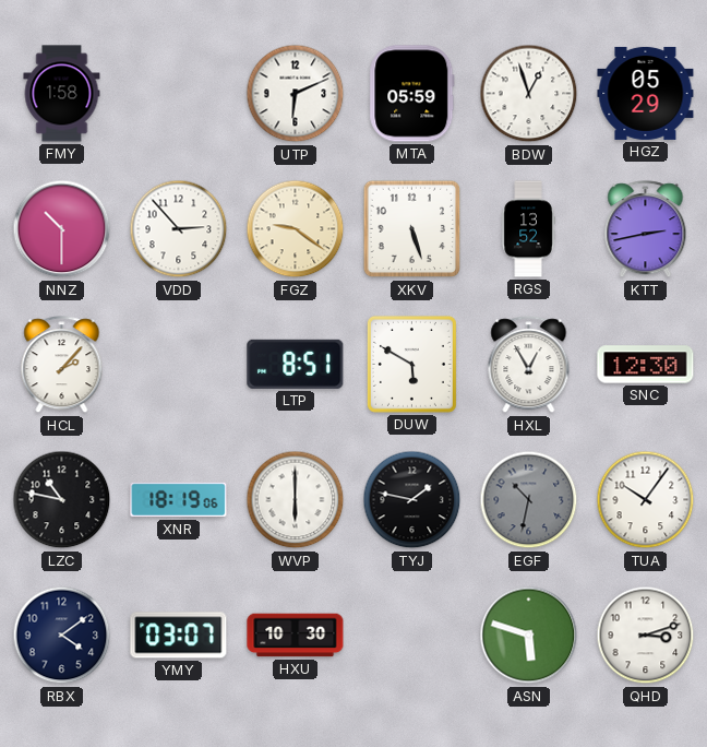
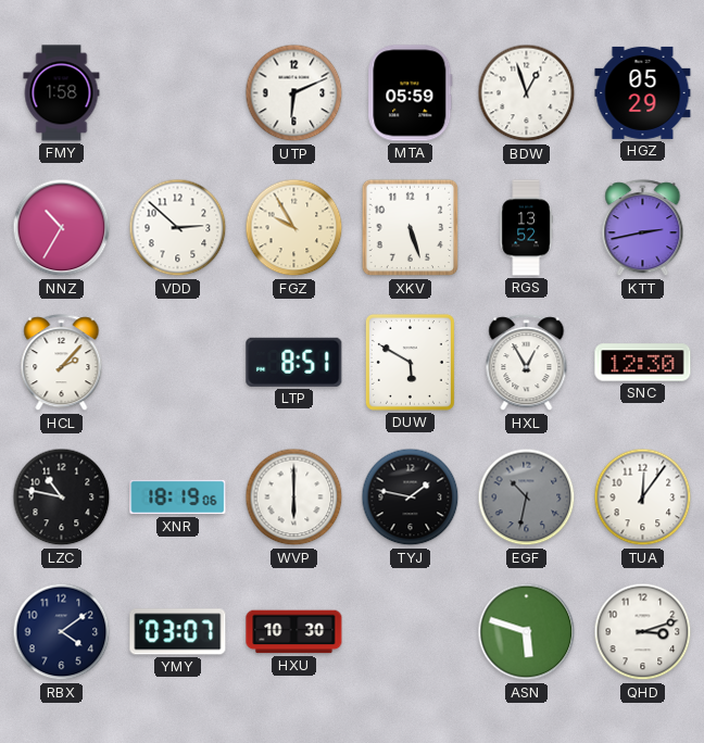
NNZ: 10:30 -> 10:35 (62, 228)
VDD: 2:53 -> 2:52 (178, 228)
FGZ: 9:21 -> 9:55 (294, 228)
TUA: 10:06 -> 12:06 (643, 498)
